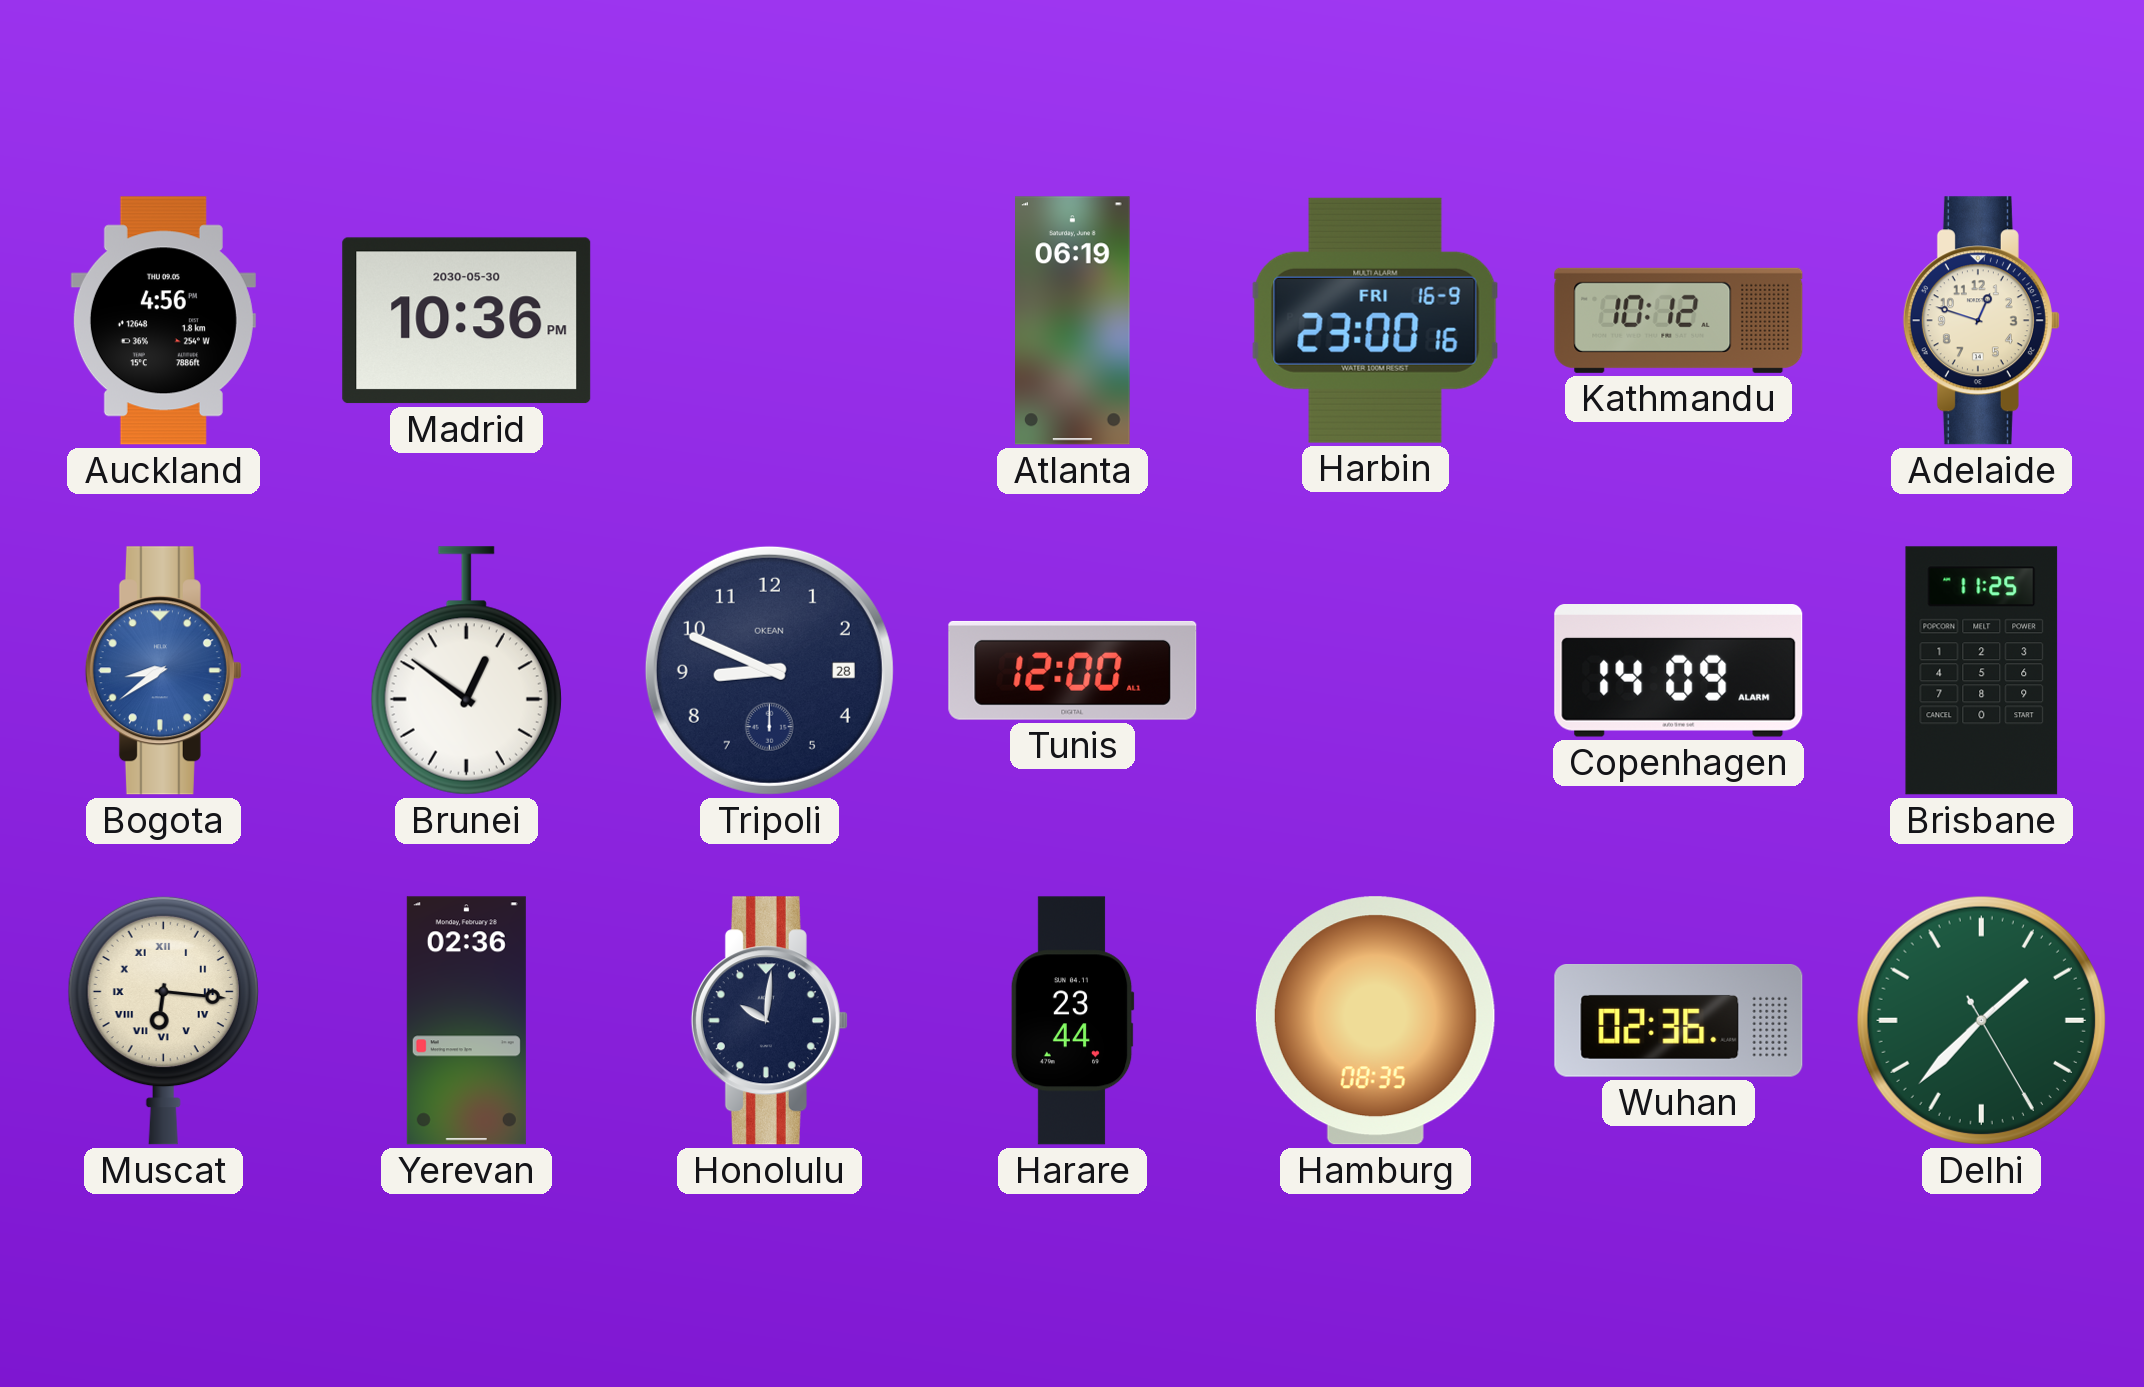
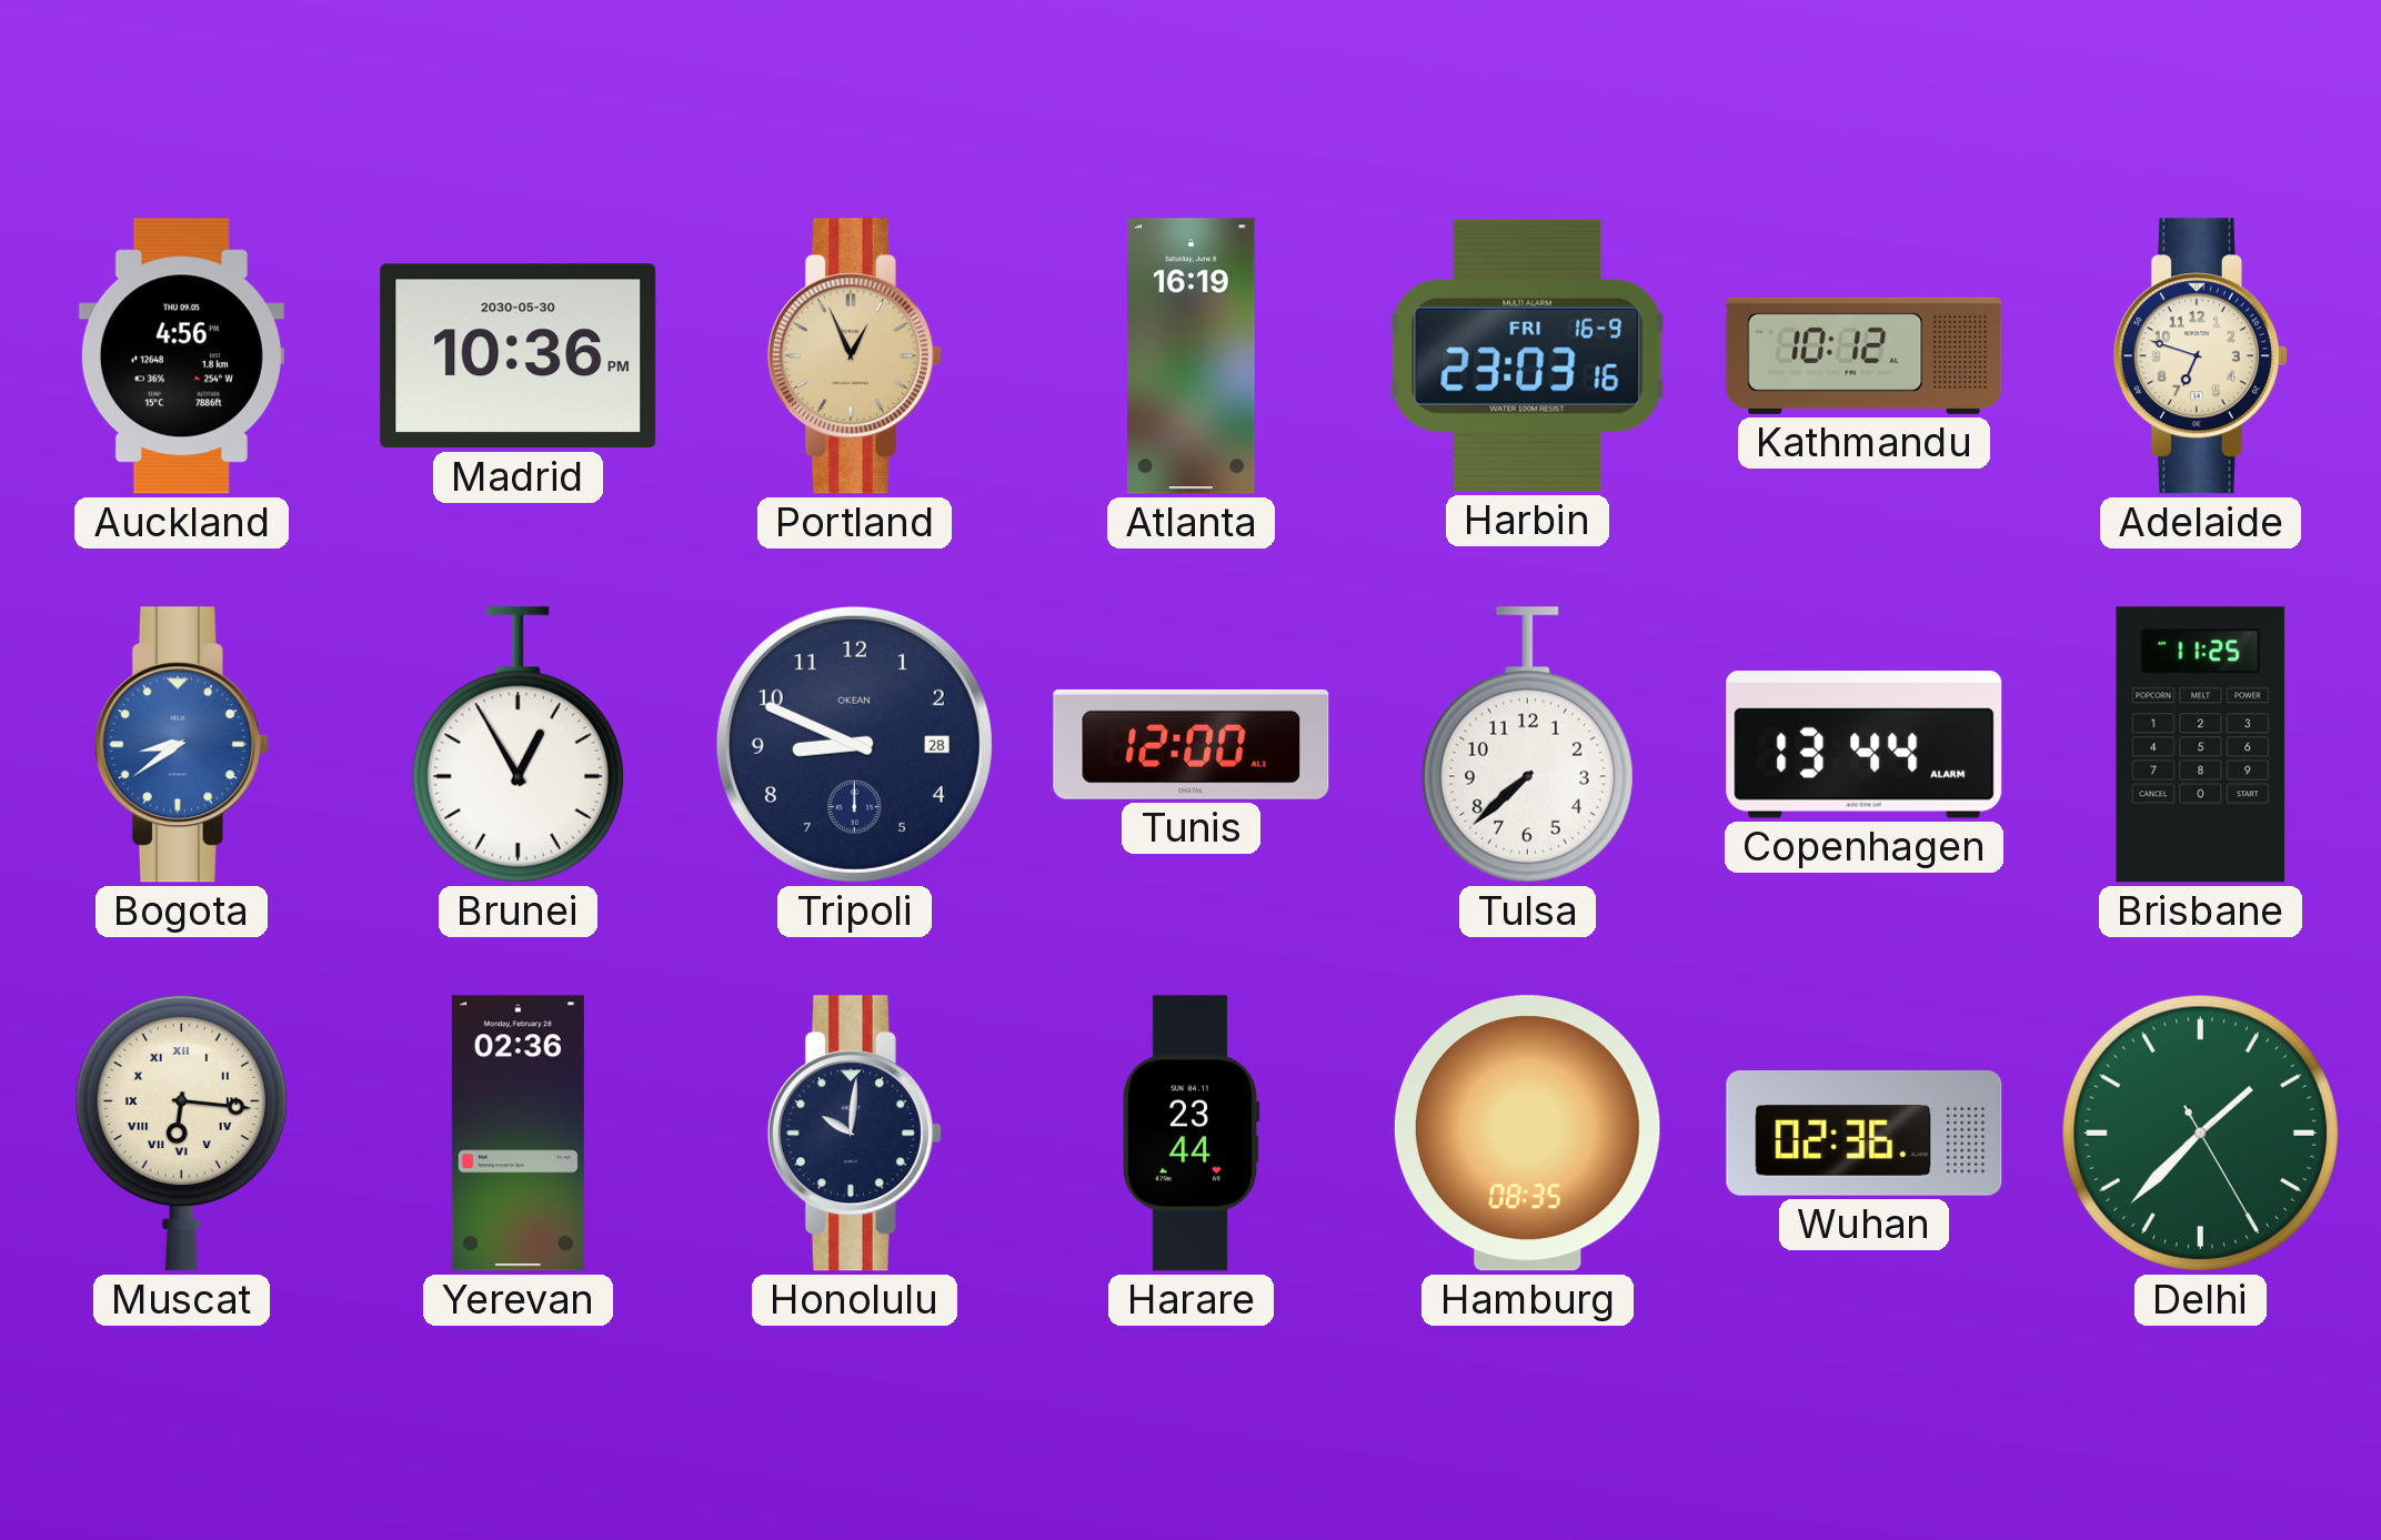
Portland: none -> 12:56 (854, 356)
Atlanta: 06:19 -> 16:19 (1192, 356)
Harbin: 23:00 -> 23:03 (1527, 355)
Adelaide: 12:48 -> 6:48 (2200, 356)
Brunei: 12:51 -> 12:55 (518, 745)
Tulsa: none -> 7:38 (1527, 745)
Copenhagen: 14:09 -> 13:44 (1865, 745)
